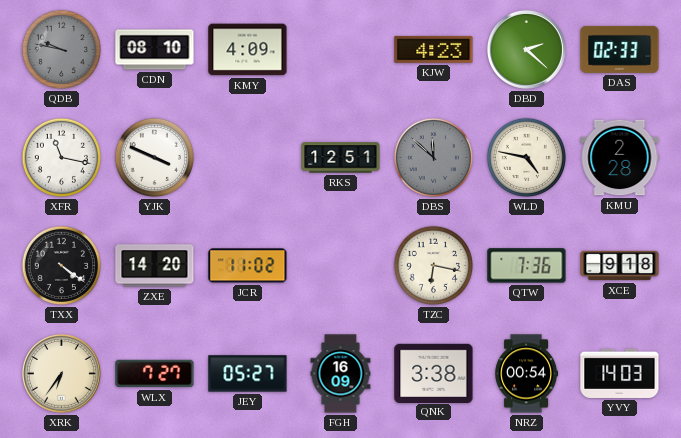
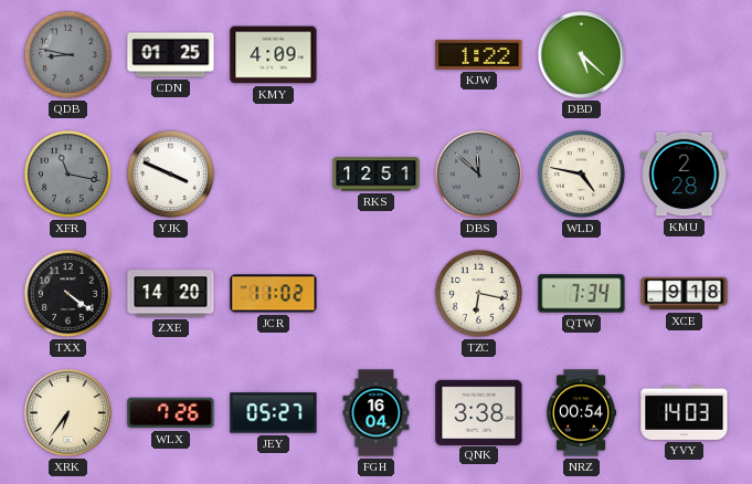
QDB: 9:47 -> 8:47 (67, 54)
CDN: 08:10 -> 01:25 (171, 55)
KJW: 4:23 -> 1:22 (479, 54)
DBD: 2:22 -> 5:22 (581, 54)
DAS: 02:33 -> none (620, 49)
XFR dial: white -> grey (67, 173)
QTW: 7:36 -> 7:34 (582, 294)
WLX: 7:27 -> 7:26 (171, 413)
FGH: 16:09 -> 16:04 (377, 413)
